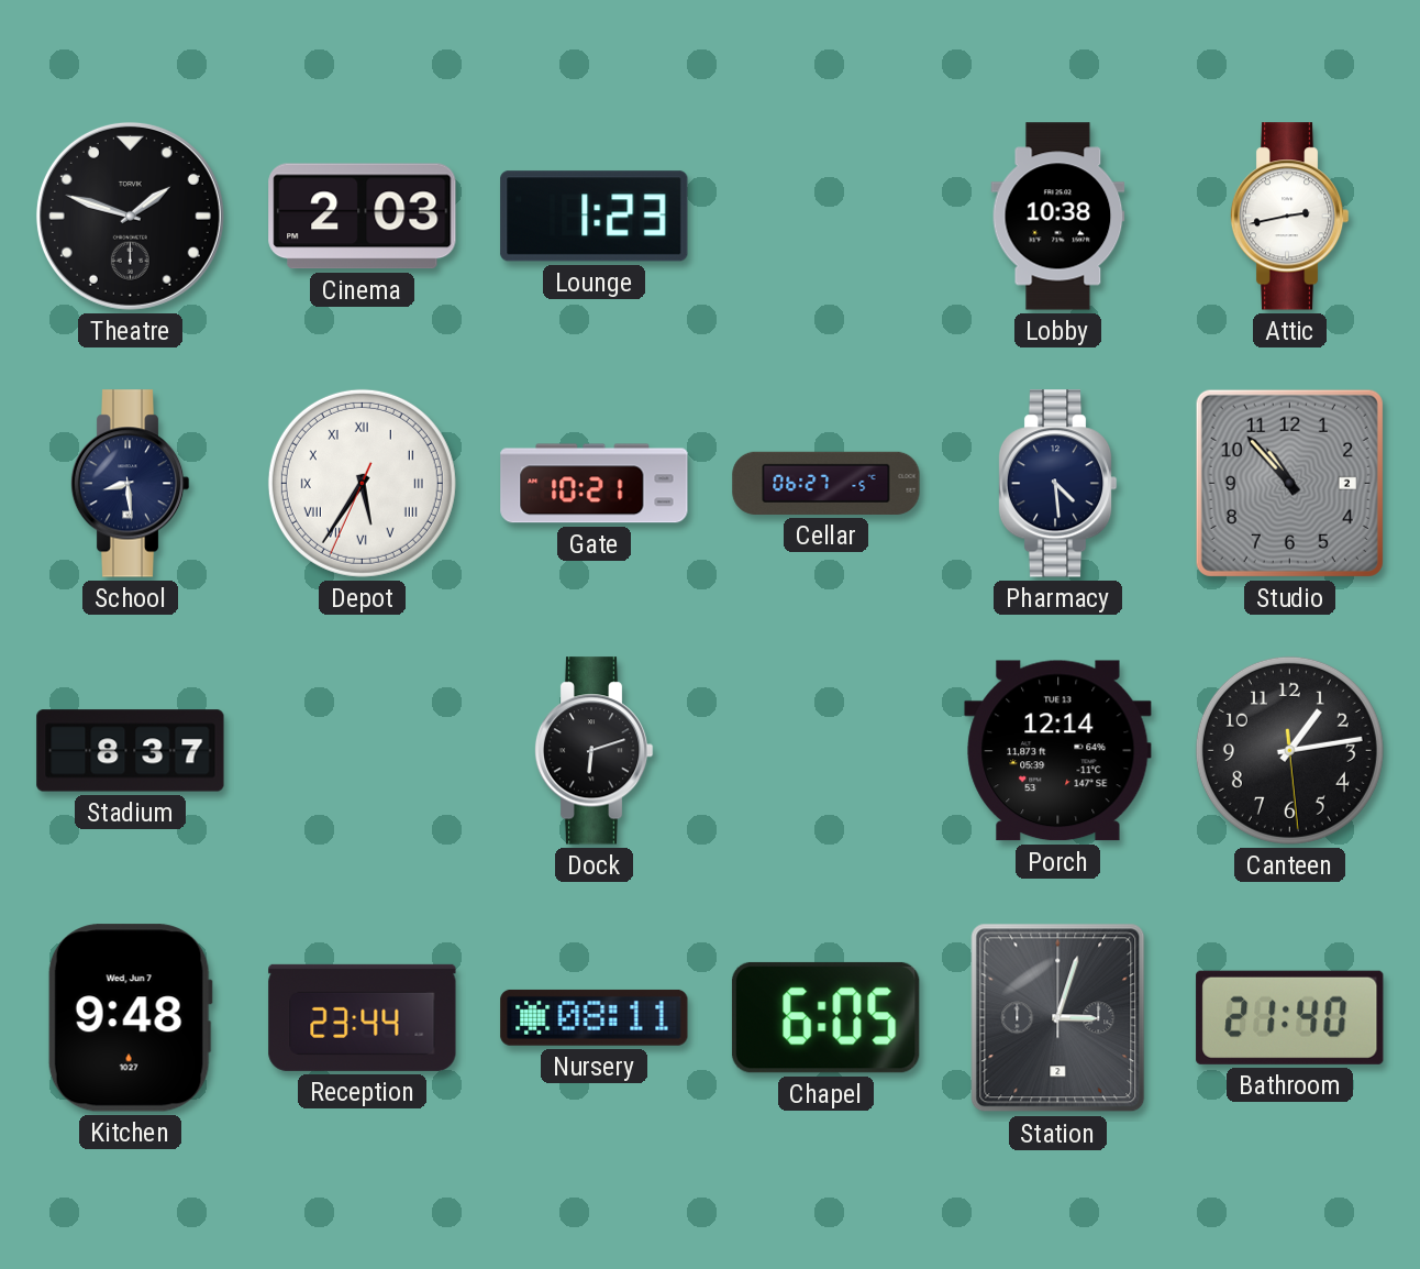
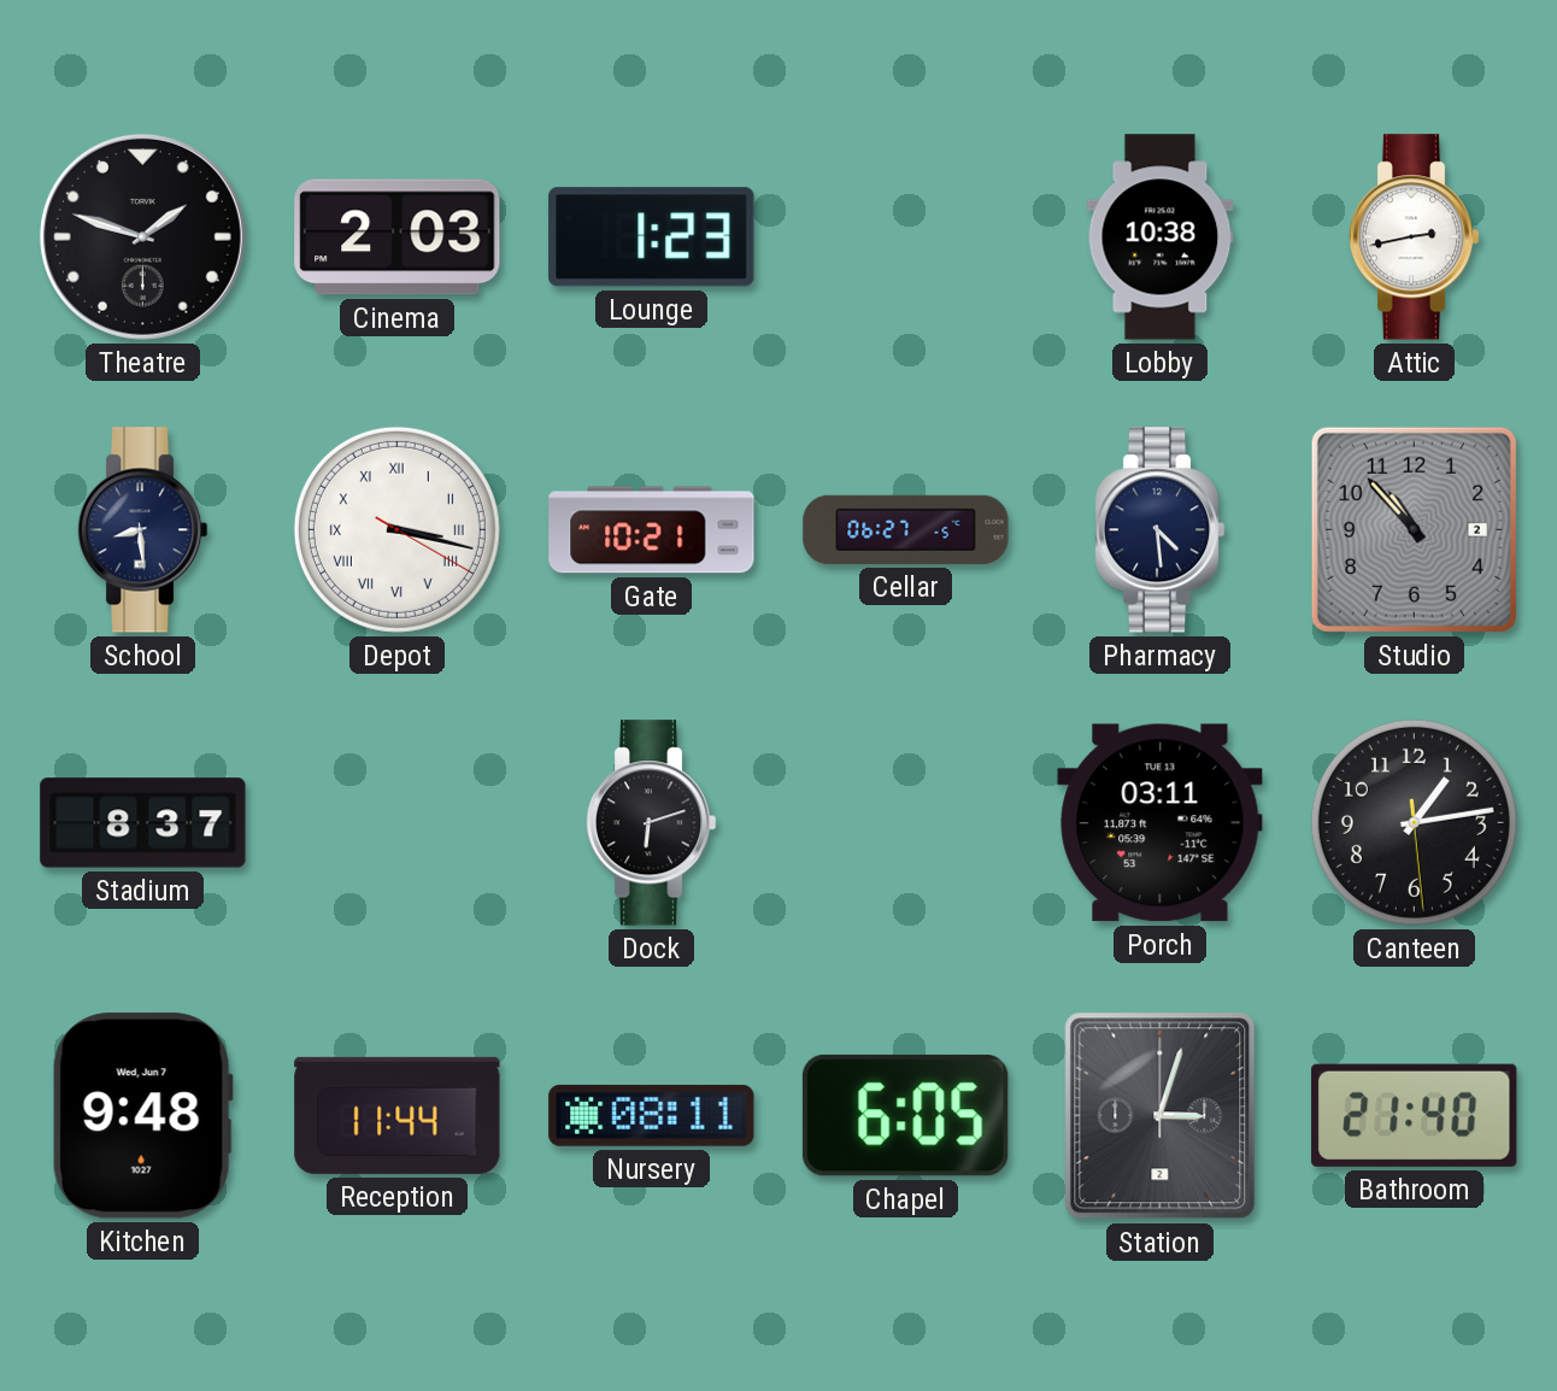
Depot: 5:35 -> 3:17 (396, 529)
Porch: 12:14 -> 03:11 (1161, 823)
Reception: 23:44 -> 11:44 (398, 1115)
